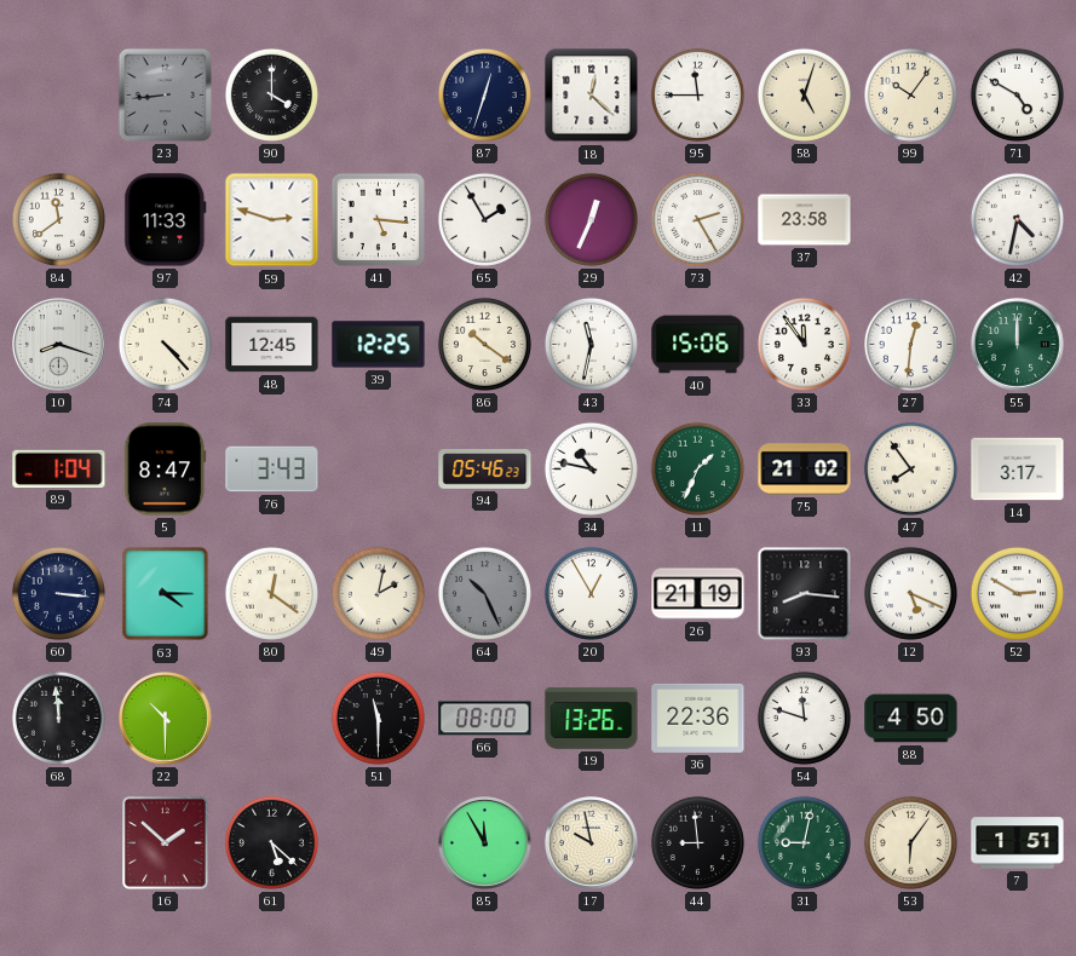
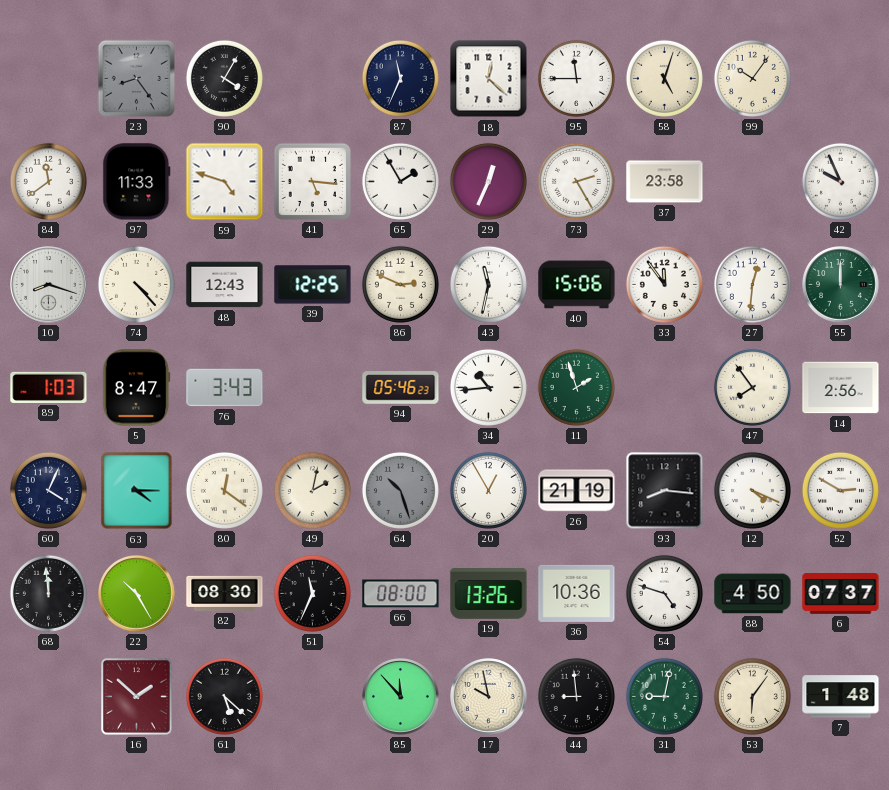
23: 8:44 -> 8:24 (136, 78)
90: 4:00 -> 4:05 (224, 78)
87: 12:33 -> 11:34 (400, 78)
71: 4:50 -> none (1017, 94)
59: 2:48 -> 4:48 (225, 182)
42: 4:32 -> 9:56 (840, 181)
48: 12:45 -> 12:43 (225, 285)
86: 10:21 -> 2:49 (400, 284)
89: 1:04 -> 1:03 (49, 387)
34: 10:47 -> 10:44 (488, 387)
11: 1:34 -> 1:57 (576, 387)
75: 21:02 -> none (805, 470)
14: 3:17 -> 2:56 (841, 388)
60: 3:16 -> 4:04 (48, 490)
64: 10:26 -> 10:27 (400, 490)
12: 5:19 -> 4:19 (752, 490)
22: 10:30 -> 10:25 (137, 594)
82: none -> 08:30 (225, 593)
51: 11:30 -> 11:34 (312, 593)
36: 22:36 -> 10:36 (577, 593)
54: 11:48 -> 4:48 (664, 593)
6: none -> 07:37 (841, 594)
85: 11:55 -> 11:53 (401, 697)
7: 1:51 -> 1:48 (841, 697)
